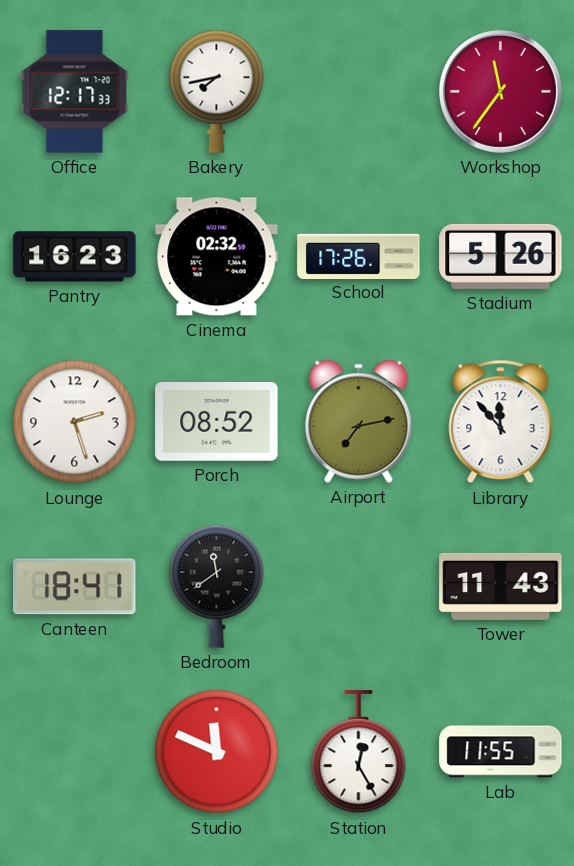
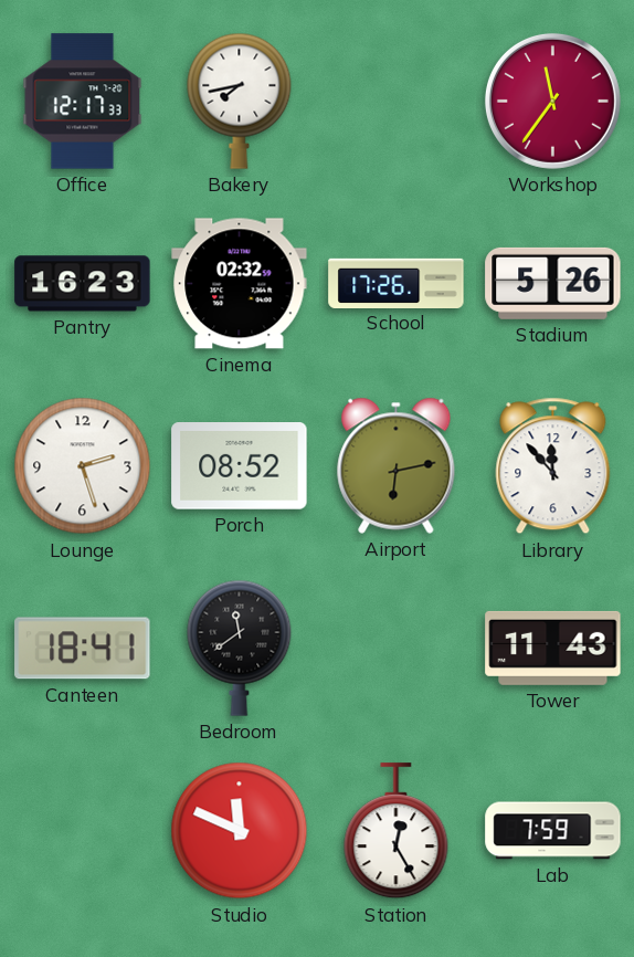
Airport: 7:13 -> 6:13 (397, 465)
Lab: 11:55 -> 7:59 (553, 831)
